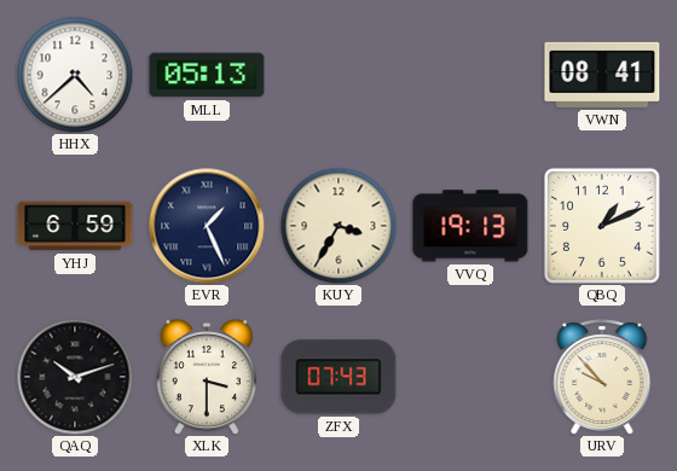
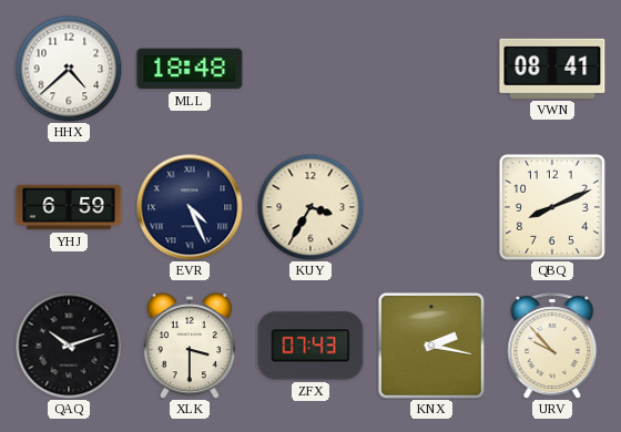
MLL: 05:13 -> 18:48 (190, 69)
EVR: 1:26 -> 4:26 (190, 207)
VVQ: 19:13 -> none (470, 226)
QBQ: 1:11 -> 8:11 (552, 207)
KNX: none -> 2:17 (431, 346)
